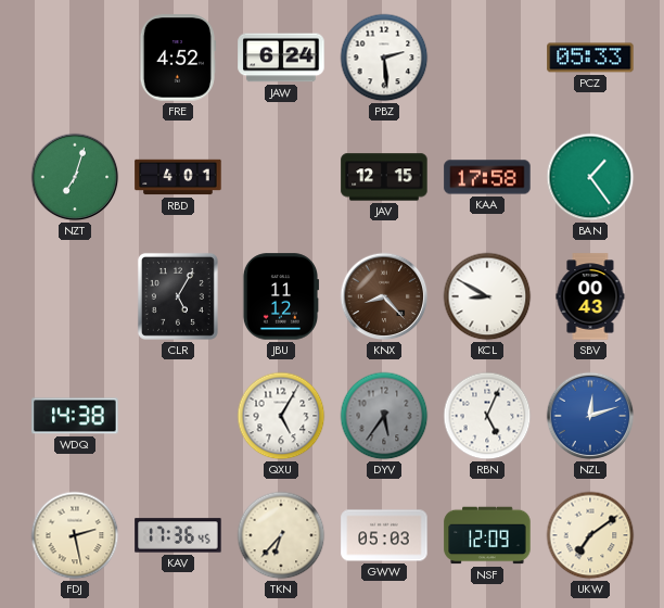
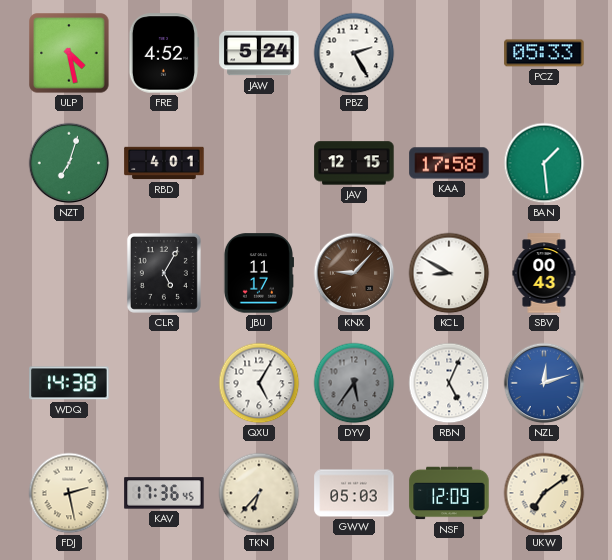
ULP: none -> 4:28 (69, 53)
JAW: 6:24 -> 5:24 (259, 53)
PBZ: 2:29 -> 2:25 (354, 53)
BAN: 1:24 -> 1:29 (544, 163)
JBU: 11:12 -> 11:17 (258, 273)
KNX: 8:23 -> 9:07 (354, 273)
